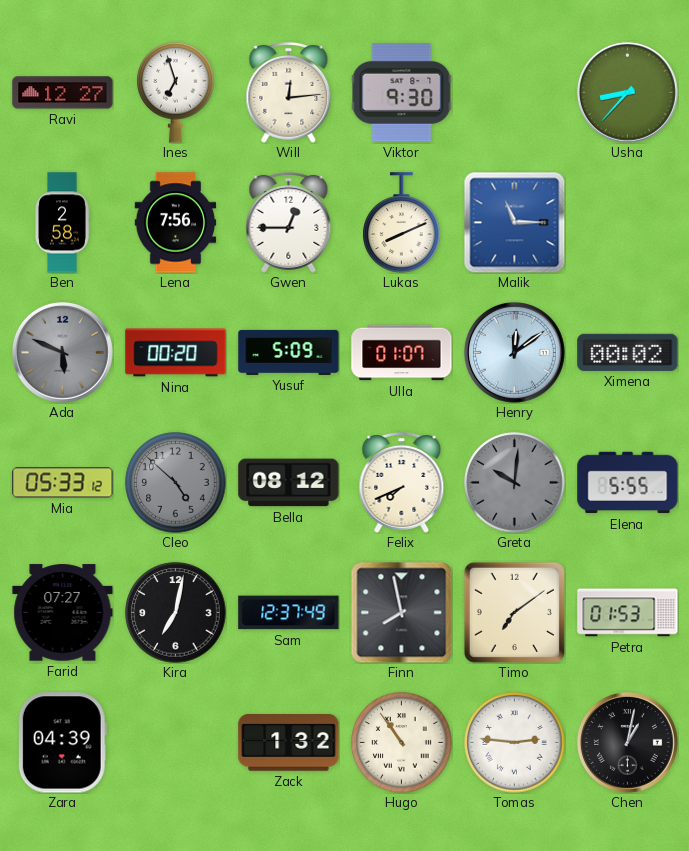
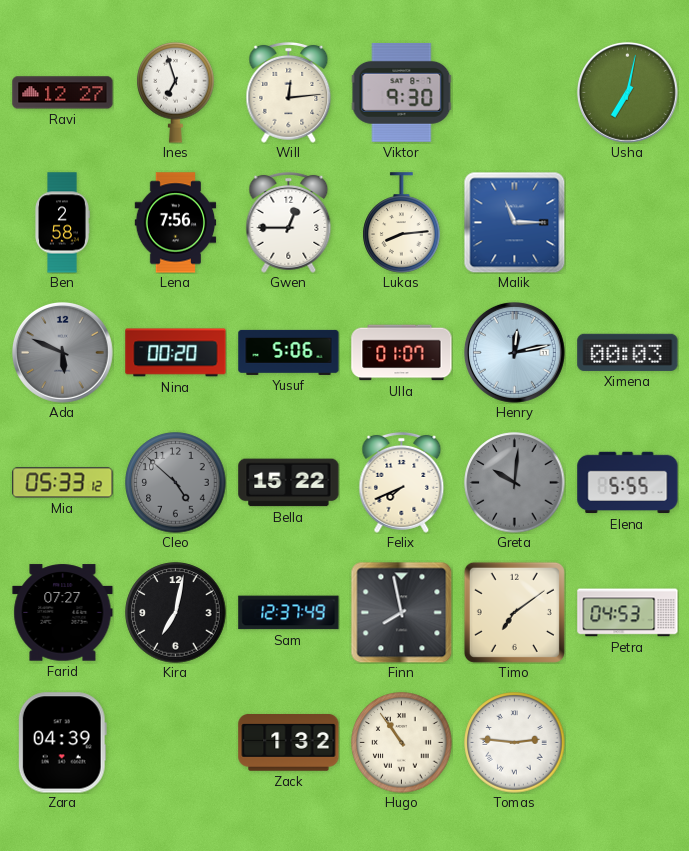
Usha: 8:37 -> 7:02 (627, 92)
Lukas: 8:11 -> 8:14 (402, 223)
Yusuf: 5:09 -> 5:06 (289, 352)
Henry: 12:09 -> 12:13 (514, 352)
Ximena: 00:02 -> 00:03 (628, 352)
Bella: 08:12 -> 15:22 (289, 483)
Petra: 01:53 -> 04:53 (628, 613)
Chen: 1:02 -> none (627, 742)
